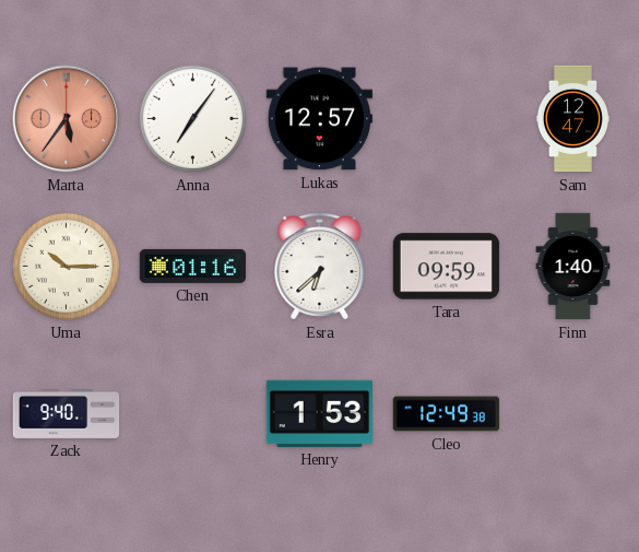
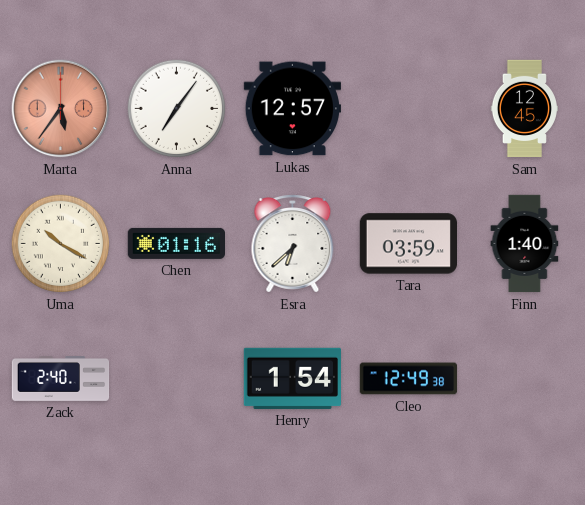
Sam: 12:47 -> 12:45 (524, 109)
Uma: 10:15 -> 10:20 (61, 244)
Tara: 09:59 -> 03:59 (408, 244)
Zack: 9:40 -> 2:40 (61, 379)
Henry: 1:53 -> 1:54 (292, 378)
